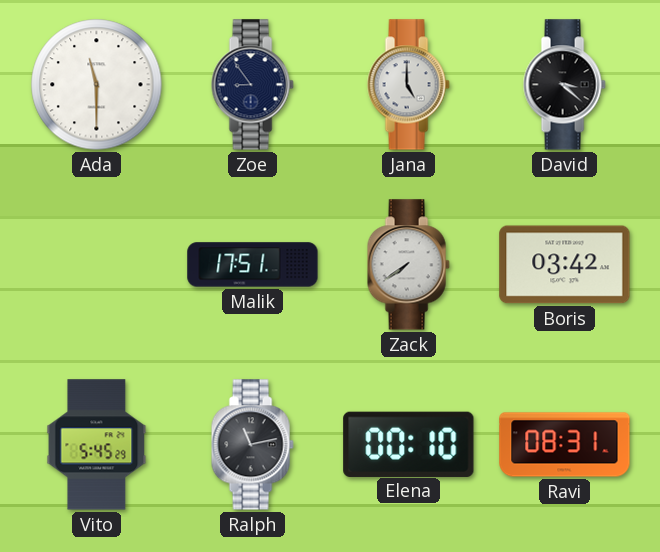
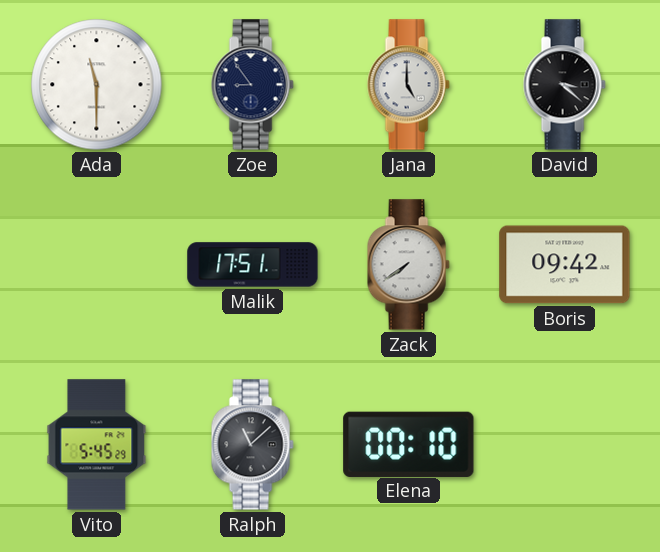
Boris: 03:42 -> 09:42 (565, 265)
Ralph: 11:13 -> 11:08 (252, 445)
Ravi: 08:31 -> none (565, 445)
